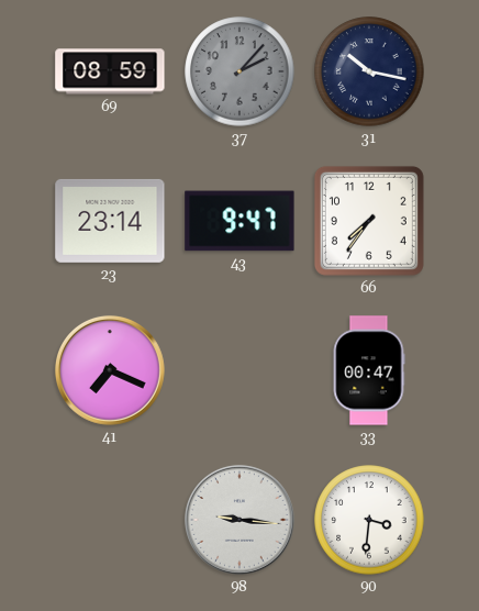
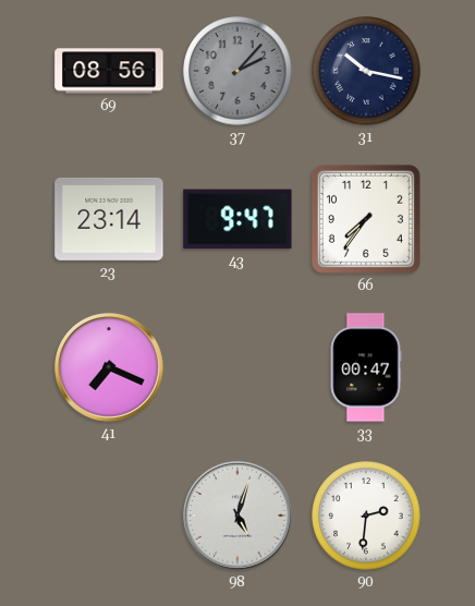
69: 08:59 -> 08:56 (109, 71)
98: 9:16 -> 5:03 (237, 516)
90: 3:31 -> 2:31 (366, 516)
